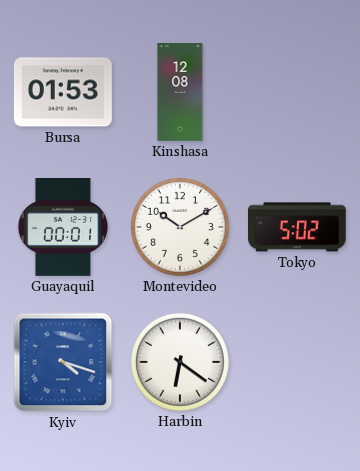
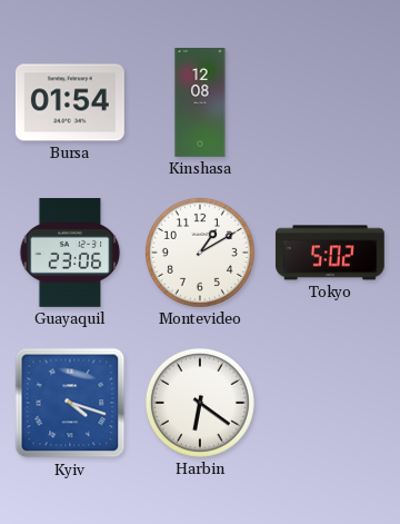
Bursa: 01:53 -> 01:54 (70, 102)
Guayaquil: 00:01 -> 23:06 (70, 254)
Montevideo: 10:10 -> 1:10 (200, 253)
